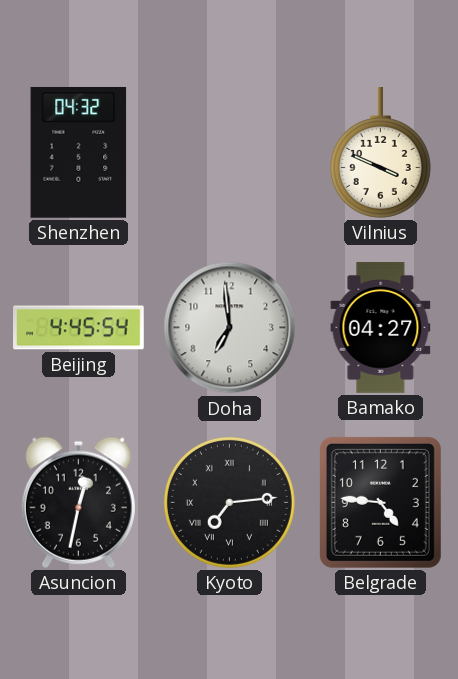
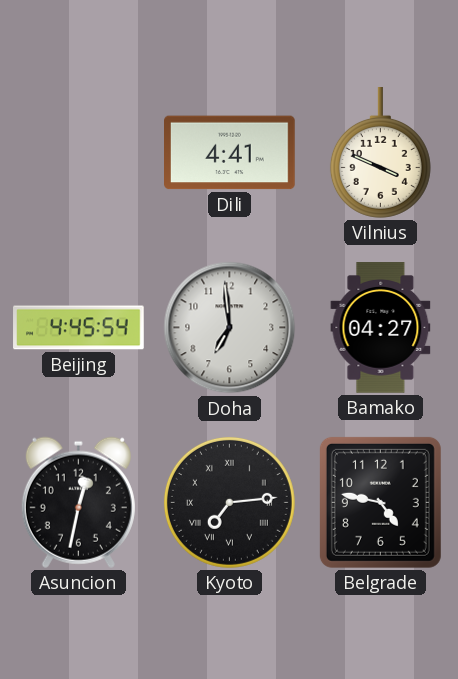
Shenzhen: 04:32 -> none (79, 152)
Dili: none -> 4:41 (230, 153)
Belgrade: 4:46 -> 4:47 (380, 502)
